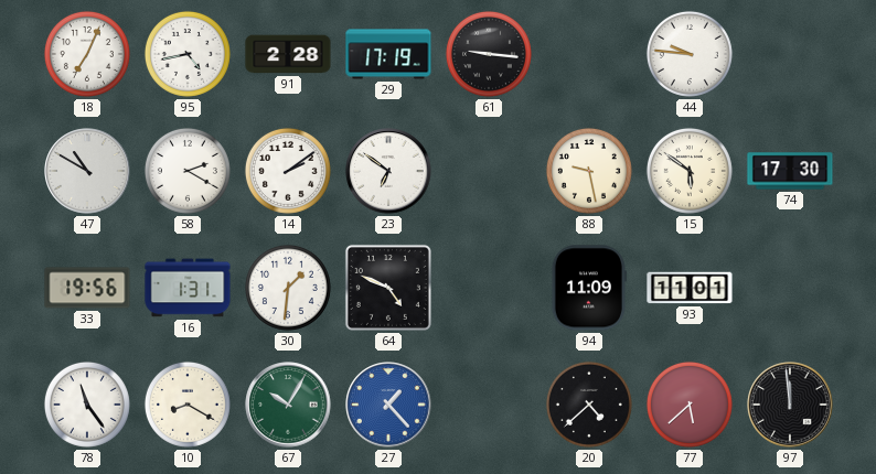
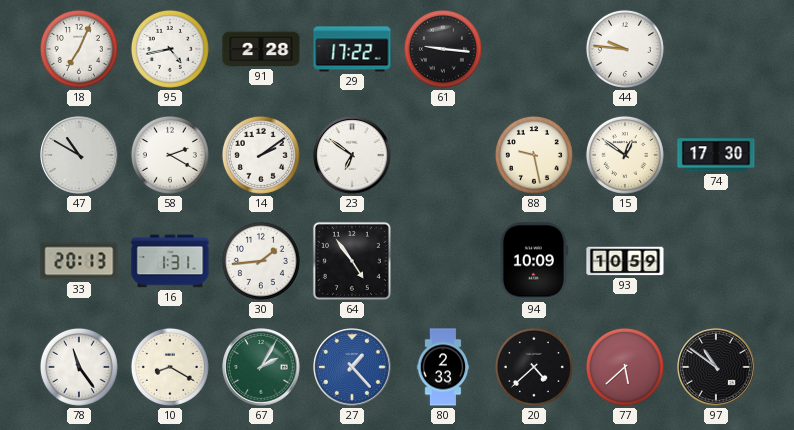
29: 17:19 -> 17:22 (352, 49)
15: 5:51 -> 12:51 (625, 155)
33: 19:56 -> 20:13 (79, 261)
30: 1:31 -> 1:44 (261, 261)
64: 4:49 -> 4:54 (352, 261)
94: 11:09 -> 10:09 (533, 261)
93: 11:01 -> 10:59 (625, 261)
67: 10:05 -> 2:05 (261, 367)
80: none -> 2:33 (443, 367)
97: 11:59 -> 10:51 (716, 367)
